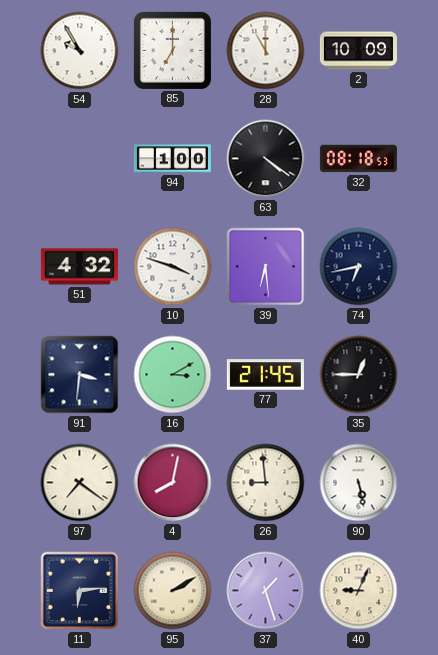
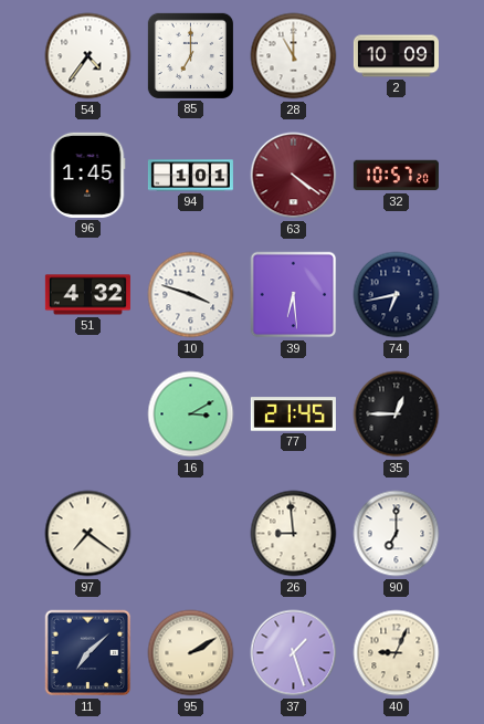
54: 9:55 -> 4:36 (88, 56)
96: none -> 1:45 (87, 175)
94: 1:00 -> 1:01 (190, 176)
63 dial: black -> burgundy (294, 176)
32: 08:18 -> 10:57 (396, 176)
91: 3:31 -> none (80, 375)
4: 8:02 -> none (173, 483)
90: 5:28 -> 7:00 (397, 534)
11: 6:14 -> 7:08 (88, 653)
